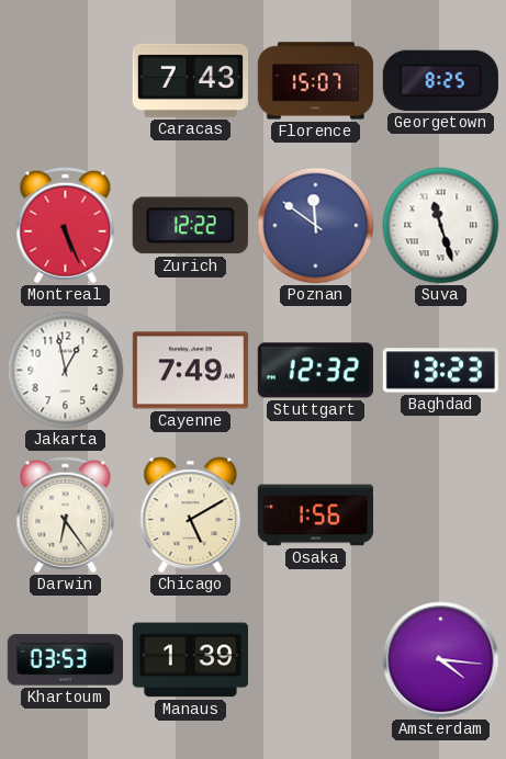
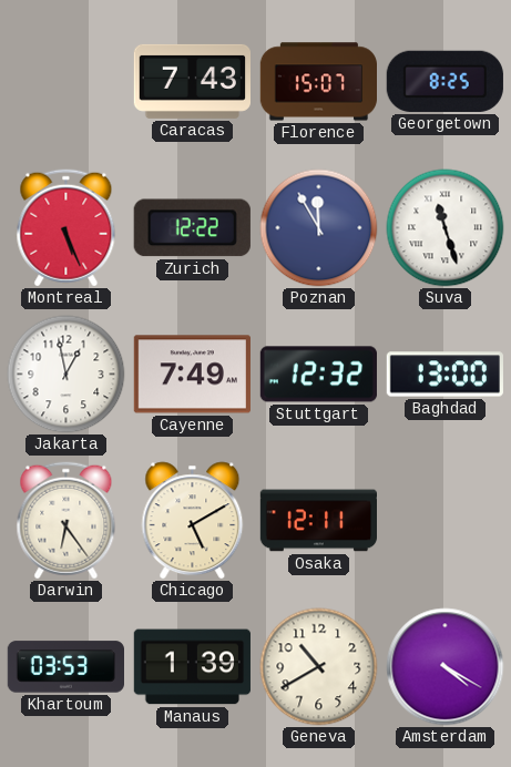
Poznan: 11:51 -> 11:55 (319, 228)
Baghdad: 13:23 -> 13:00 (444, 375)
Osaka: 1:56 -> 12:11 (318, 521)
Geneva: none -> 10:40 (319, 667)
Amsterdam: 4:16 -> 4:20 (446, 667)
